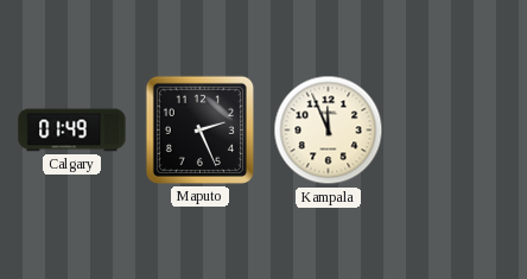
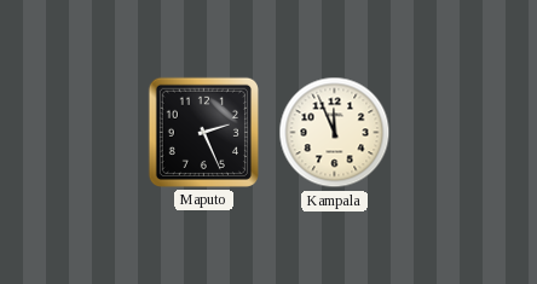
Calgary: 01:49 -> none (72, 131)
